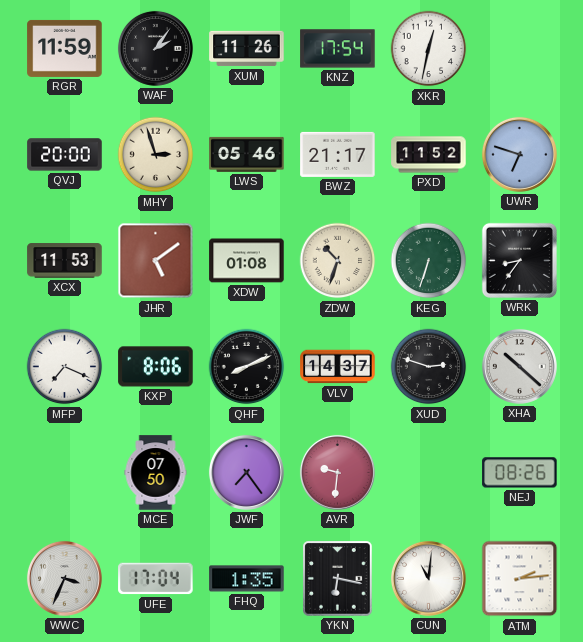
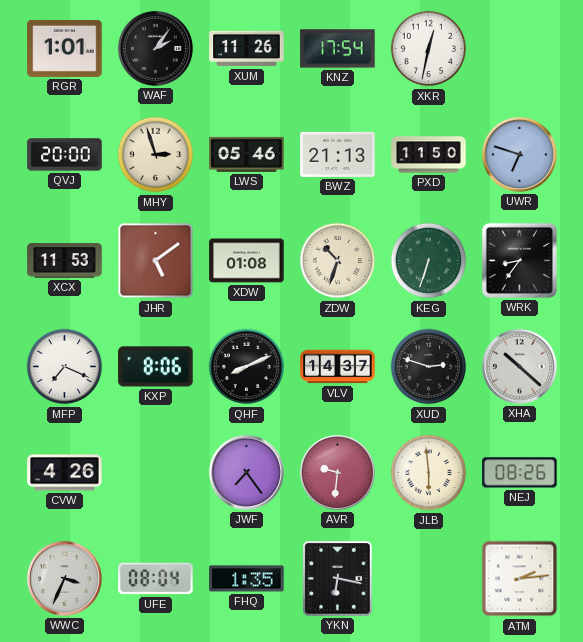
RGR: 11:59 -> 1:01 (65, 48)
BWZ: 21:17 -> 21:13 (338, 154)
PXD: 11:52 -> 11:50 (429, 155)
CVW: none -> 4:26 (65, 473)
MCE: 07:50 -> none (156, 473)
JLB: none -> 5:59 (429, 473)
UFE: 17:04 -> 08:04 (156, 579)
CUN: 11:01 -> none (428, 578)
